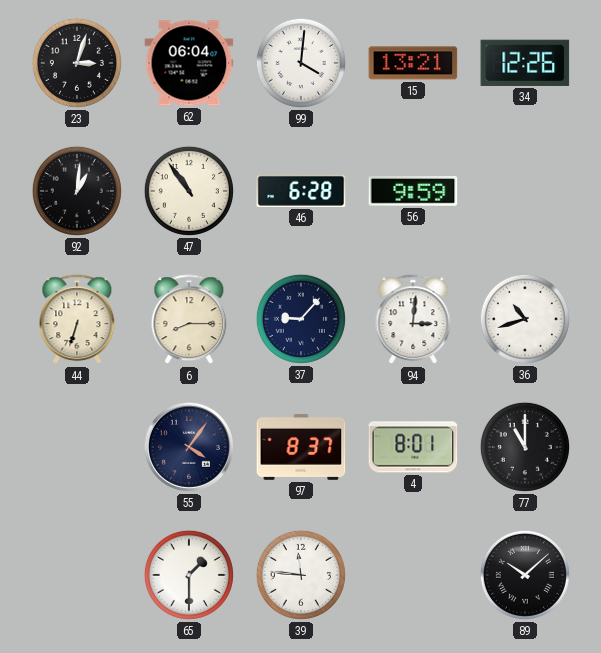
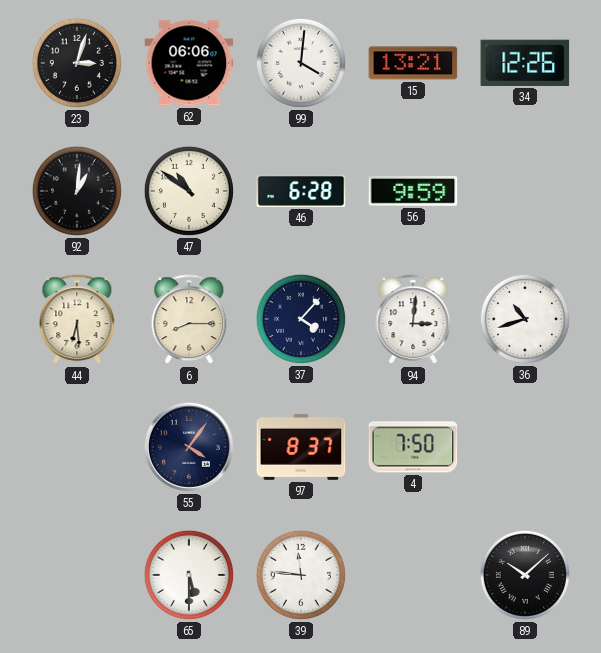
62: 06:04 -> 06:06 (189, 63)
47: 10:54 -> 10:51 (189, 191)
44: 6:33 -> 6:29 (77, 320)
37: 9:07 -> 4:07 (301, 319)
4: 8:01 -> 7:50 (413, 447)
77: 11:00 -> none (525, 447)
65: 1:30 -> 5:30 (189, 575)
